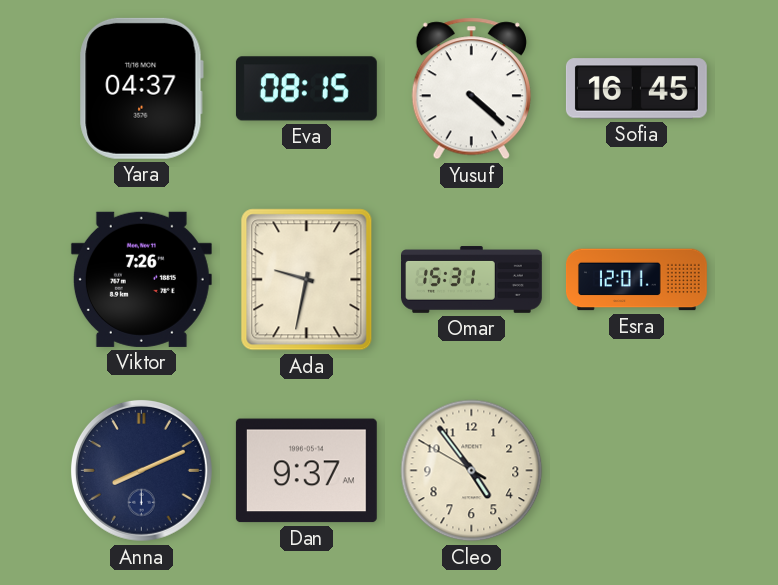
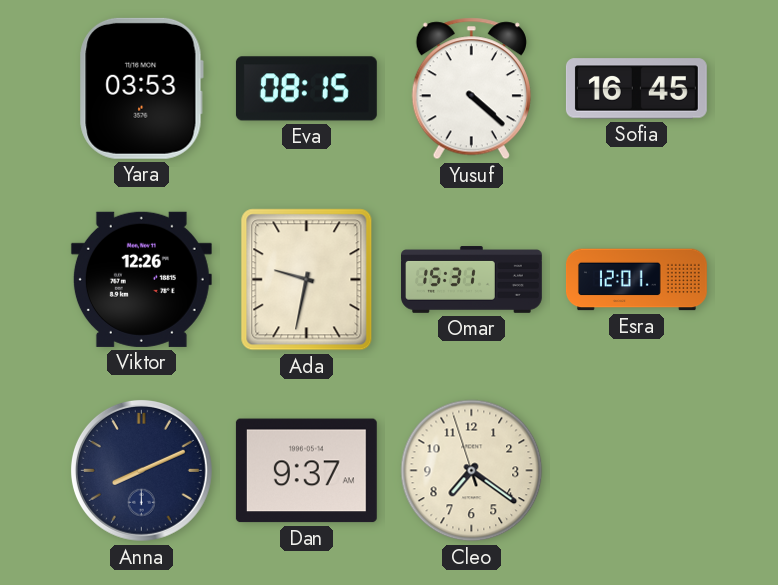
Yara: 04:37 -> 03:53 (141, 88)
Viktor: 7:26 -> 12:26 (141, 279)
Cleo: 4:53 -> 7:20 (472, 471)
